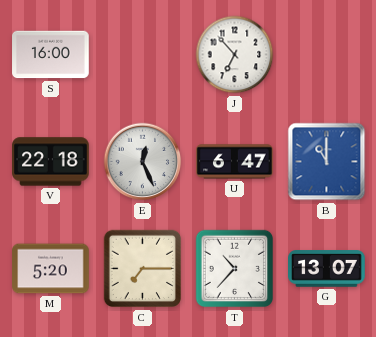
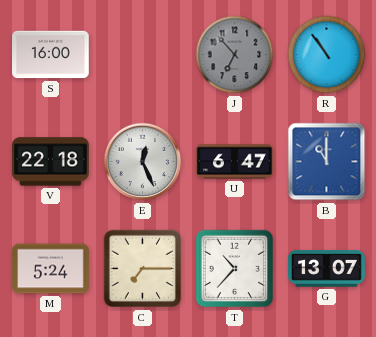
J dial: white -> grey (235, 55)
R: none -> 10:54 (327, 55)
M: 5:20 -> 5:24 (51, 269)
